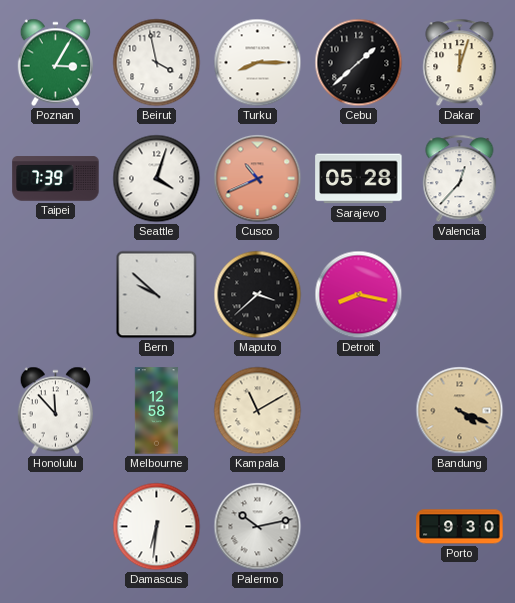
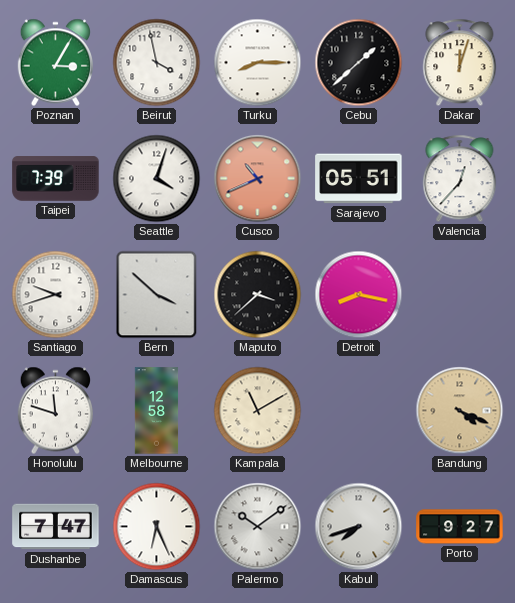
Sarajevo: 05:28 -> 05:51 (359, 179)
Santiago: none -> 9:42 (56, 295)
Bern: 9:52 -> 3:52 (157, 295)
Honolulu: 11:53 -> 11:48 (55, 411)
Dushanbe: none -> 7:47 (56, 527)
Damascus: 6:31 -> 6:26 (157, 527)
Palermo: 10:13 -> 10:09 (258, 527)
Kabul: none -> 7:42 (359, 527)
Porto: 9:30 -> 9:27 (460, 527)
